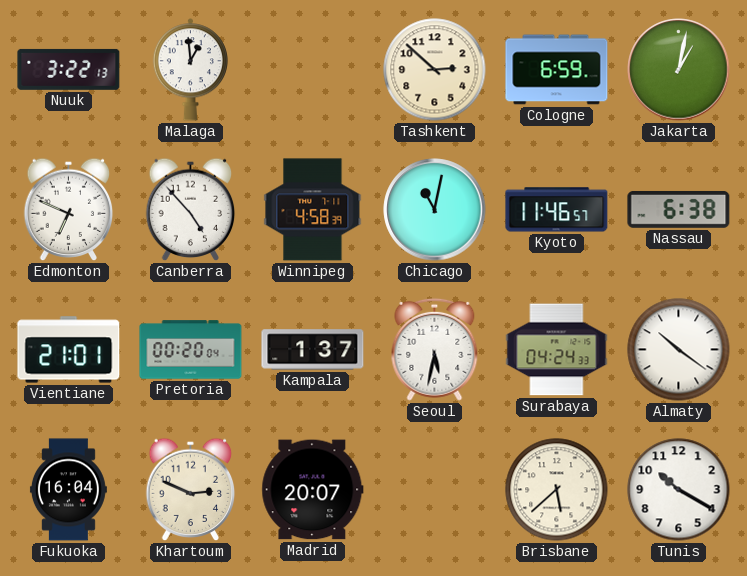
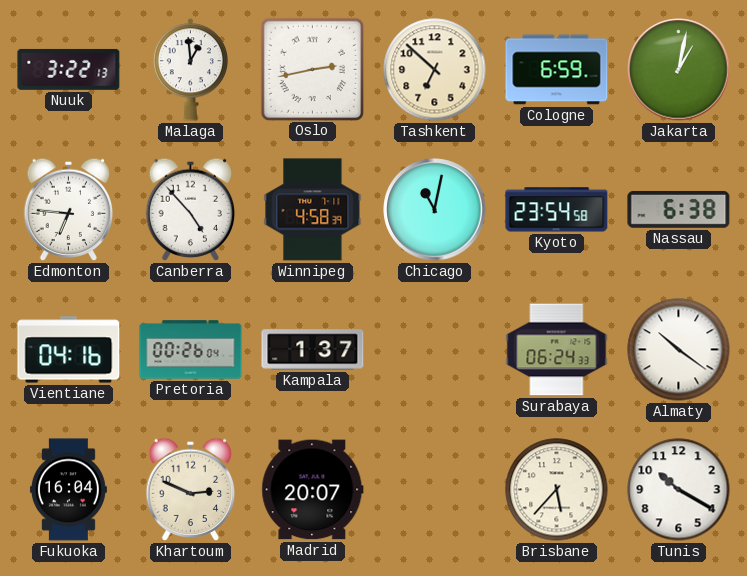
Oslo: none -> 2:43 (312, 69)
Tashkent: 2:52 -> 6:52 (435, 70)
Edmonton: 6:49 -> 6:46 (69, 210)
Kyoto: 11:46 -> 23:54 (557, 210)
Vientiane: 21:01 -> 04:16 (69, 350)
Pretoria: 00:20 -> 00:26 (191, 350)
Seoul: 5:32 -> none (435, 349)
Surabaya: 04:24 -> 06:24 (557, 350)
Brisbane: 5:38 -> 5:37 (557, 490)
